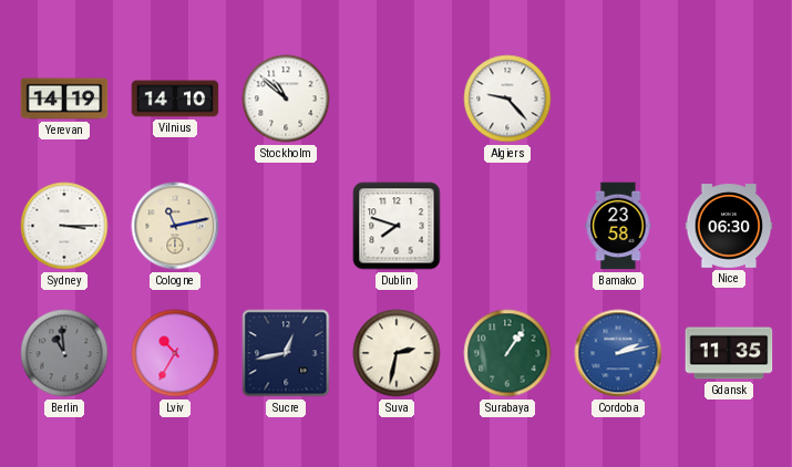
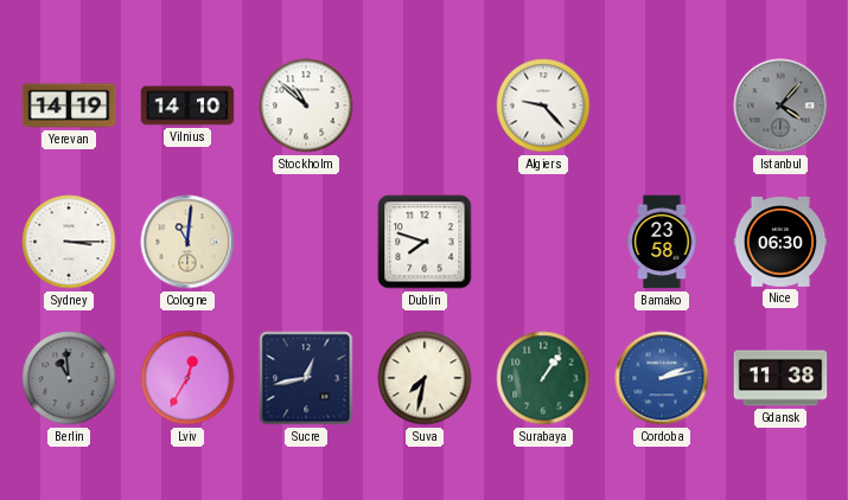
Istanbul: none -> 4:07 (780, 105)
Cologne: 11:13 -> 11:01 (187, 242)
Lviv: 10:35 -> 12:35 (187, 378)
Suva: 2:32 -> 7:32 (425, 378)
Gdansk: 11:35 -> 11:38 (780, 378)
